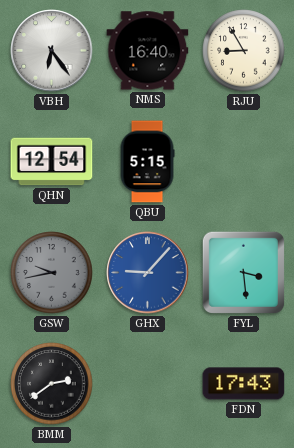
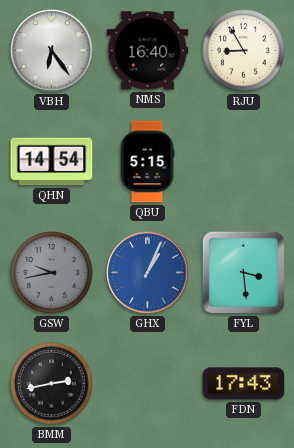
QHN: 12:54 -> 14:54 (52, 162)
GHX: 9:07 -> 1:04 (148, 273)
BMM: 2:39 -> 2:43 (52, 384)
